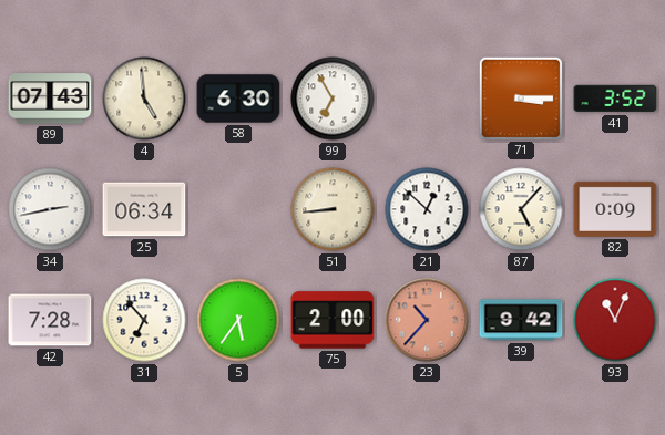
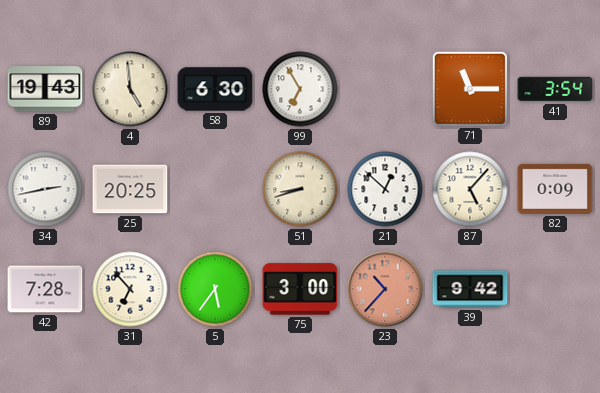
89: 07:43 -> 19:43 (45, 89)
71: 3:15 -> 11:15 (469, 88)
41: 3:52 -> 3:54 (555, 89)
25: 06:34 -> 20:25 (130, 189)
51: 8:44 -> 8:42 (300, 189)
75: 2:00 -> 3:00 (300, 289)
93: 11:04 -> none (615, 320)
